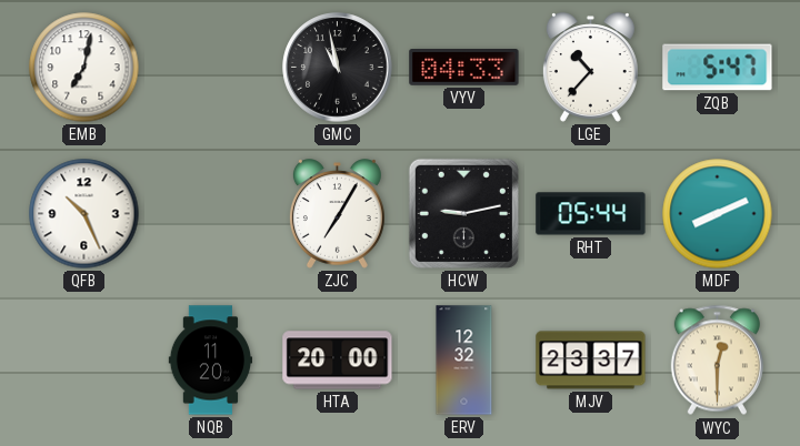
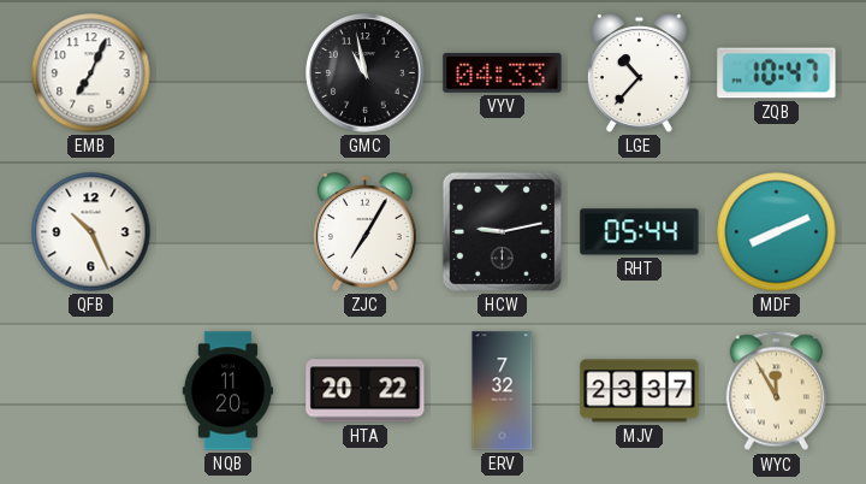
EMB: 7:02 -> 7:04 (91, 73)
ZQB: 5:47 -> 10:47 (777, 73)
HTA: 20:00 -> 20:22 (366, 391)
ERV: 12:32 -> 7:32 (503, 391)
WYC: 12:30 -> 11:55 (776, 391)
